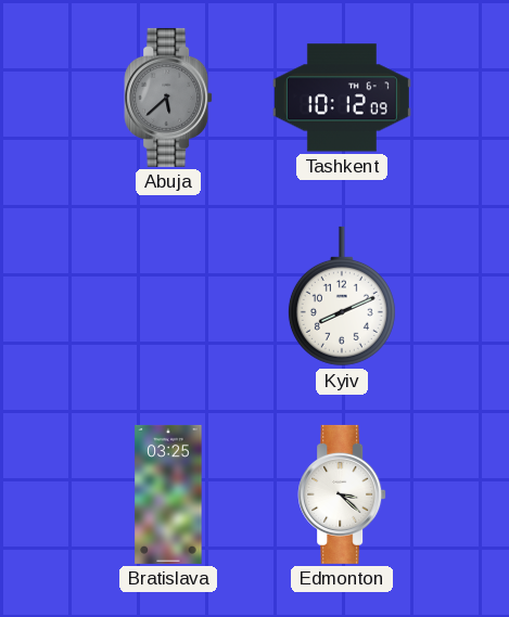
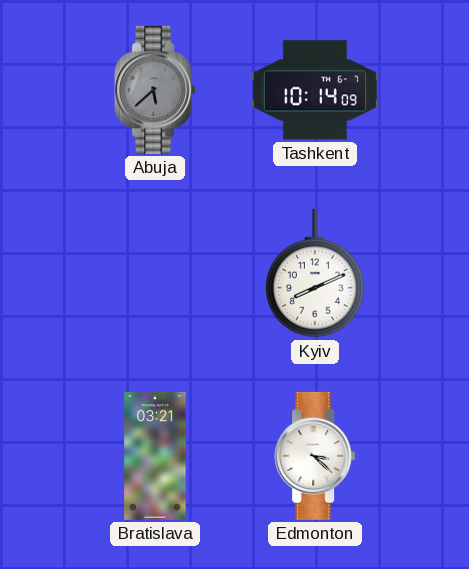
Tashkent: 10:12 -> 10:14 (315, 90)
Bratislava: 03:25 -> 03:21 (155, 456)
